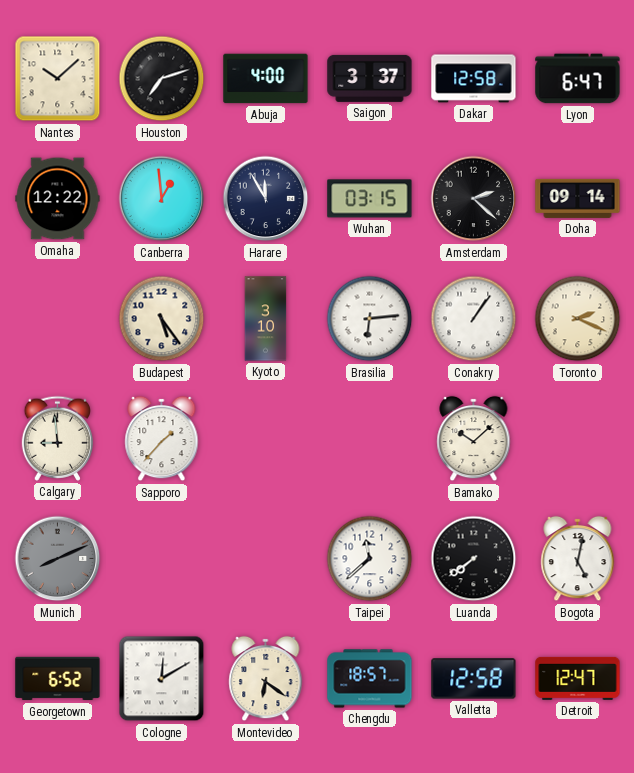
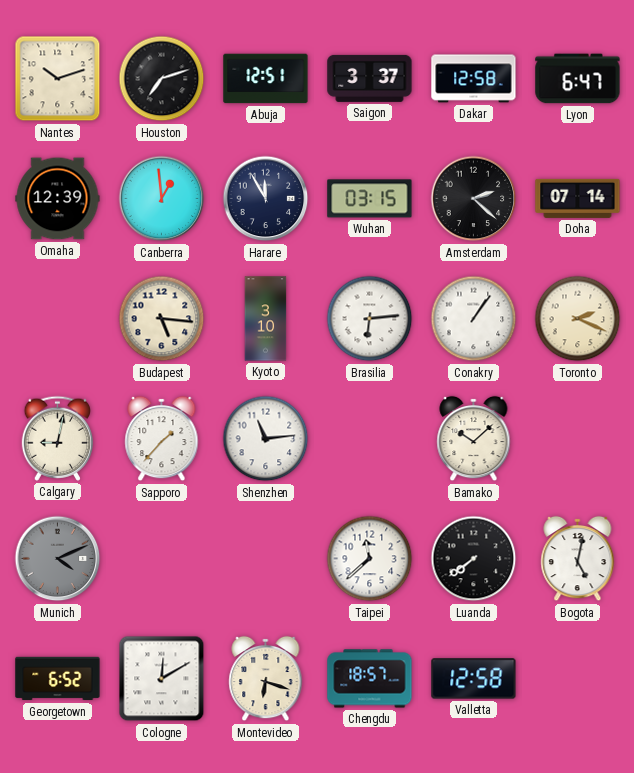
Nantes: 10:08 -> 10:12 (58, 79)
Abuja: 4:00 -> 12:51 (266, 79)
Omaha: 12:22 -> 12:39 (58, 199)
Doha: 09:14 -> 07:14 (578, 198)
Budapest: 5:24 -> 5:16 (162, 319)
Calgary: 8:59 -> 9:02 (58, 438)
Shenzhen: none -> 11:14 (266, 439)
Munich: 8:11 -> 4:11 (58, 559)
Montevideo: 6:21 -> 6:18 (266, 679)
Detroit: 12:47 -> none (578, 678)
